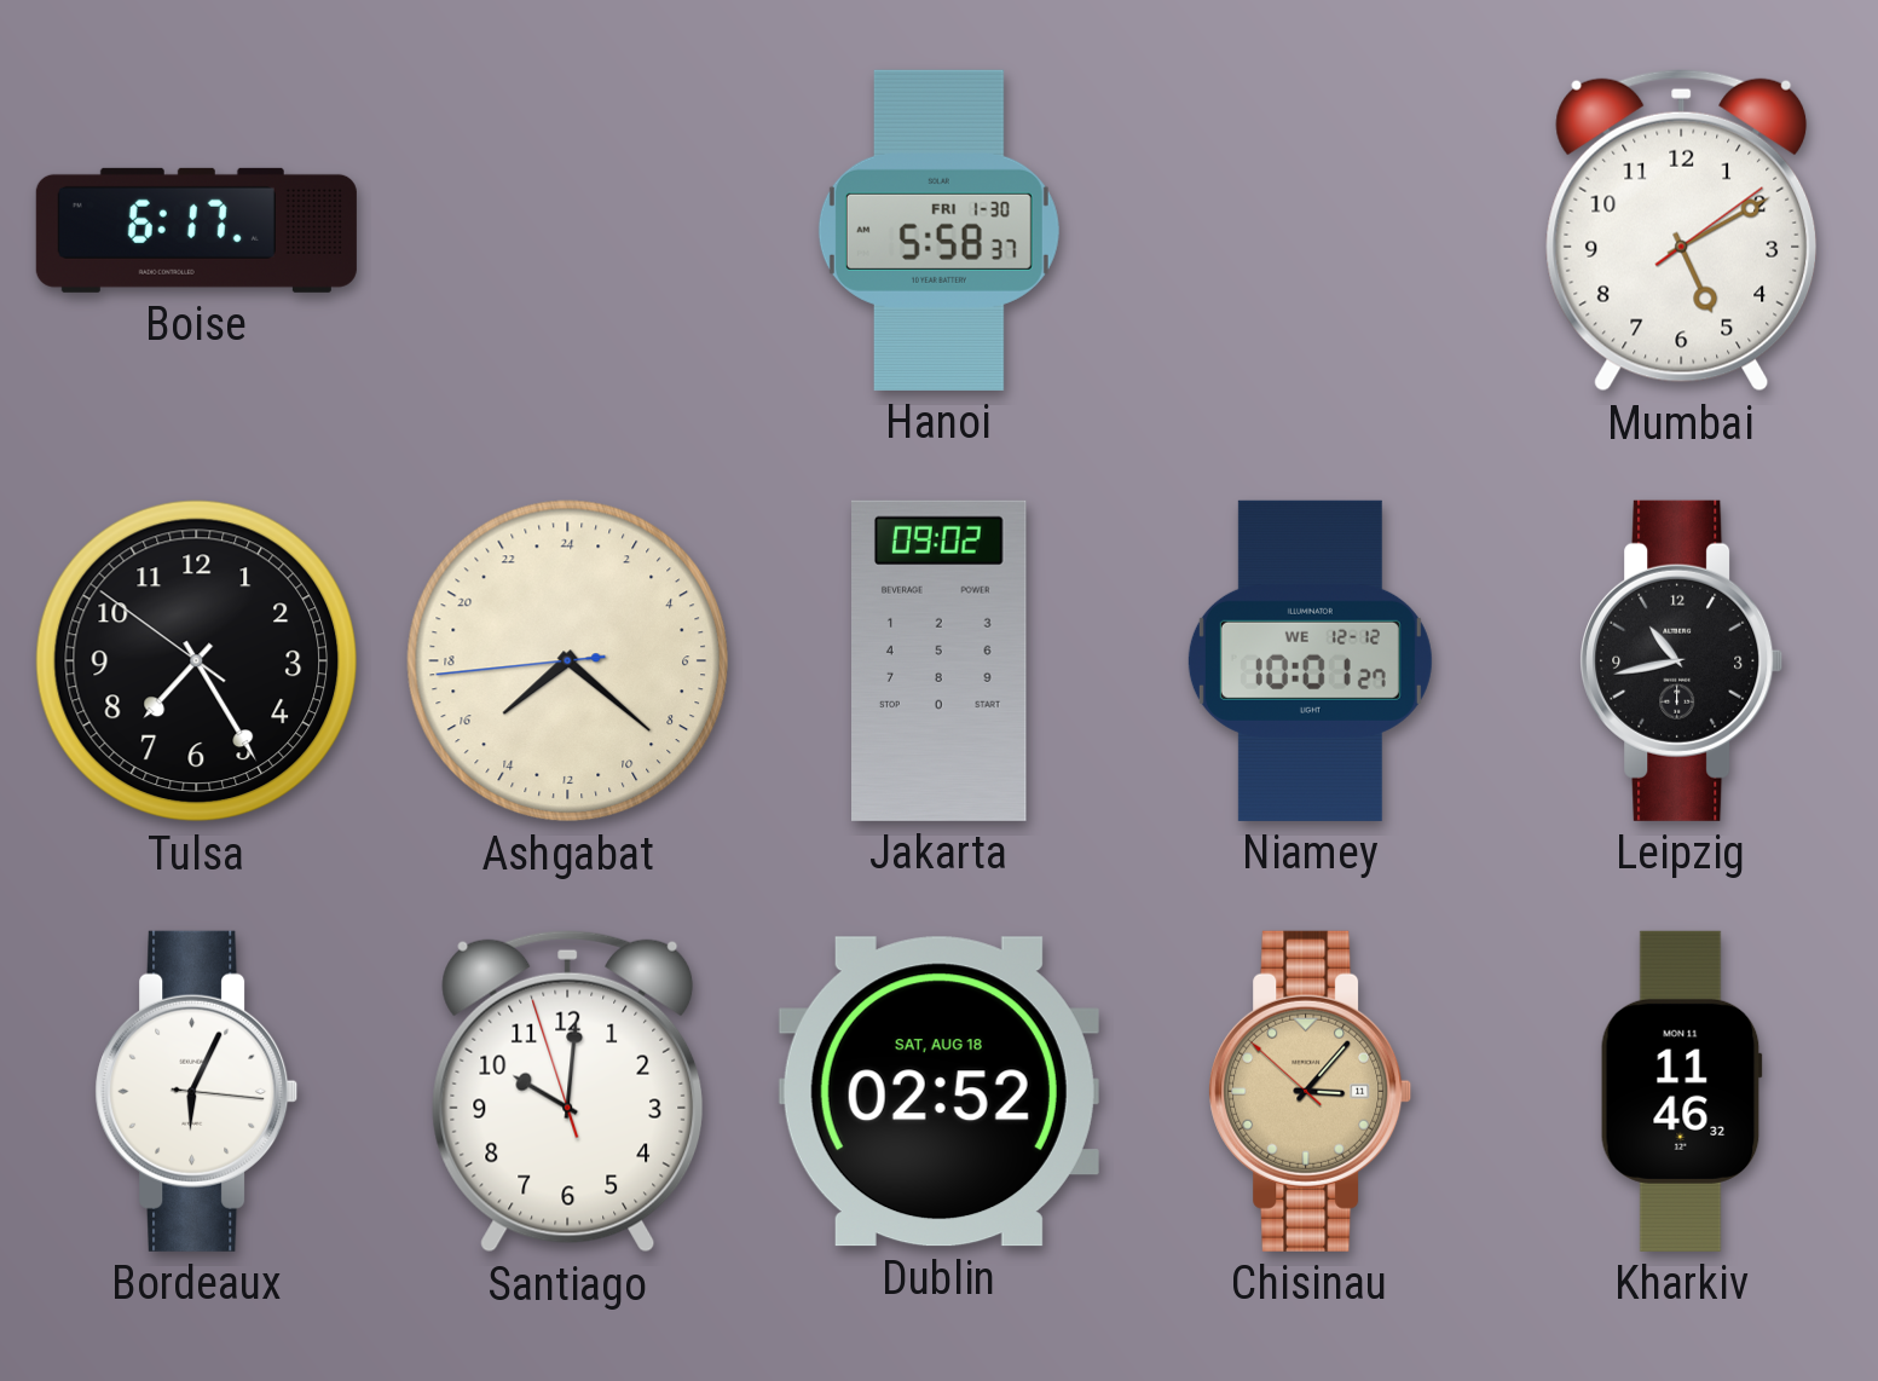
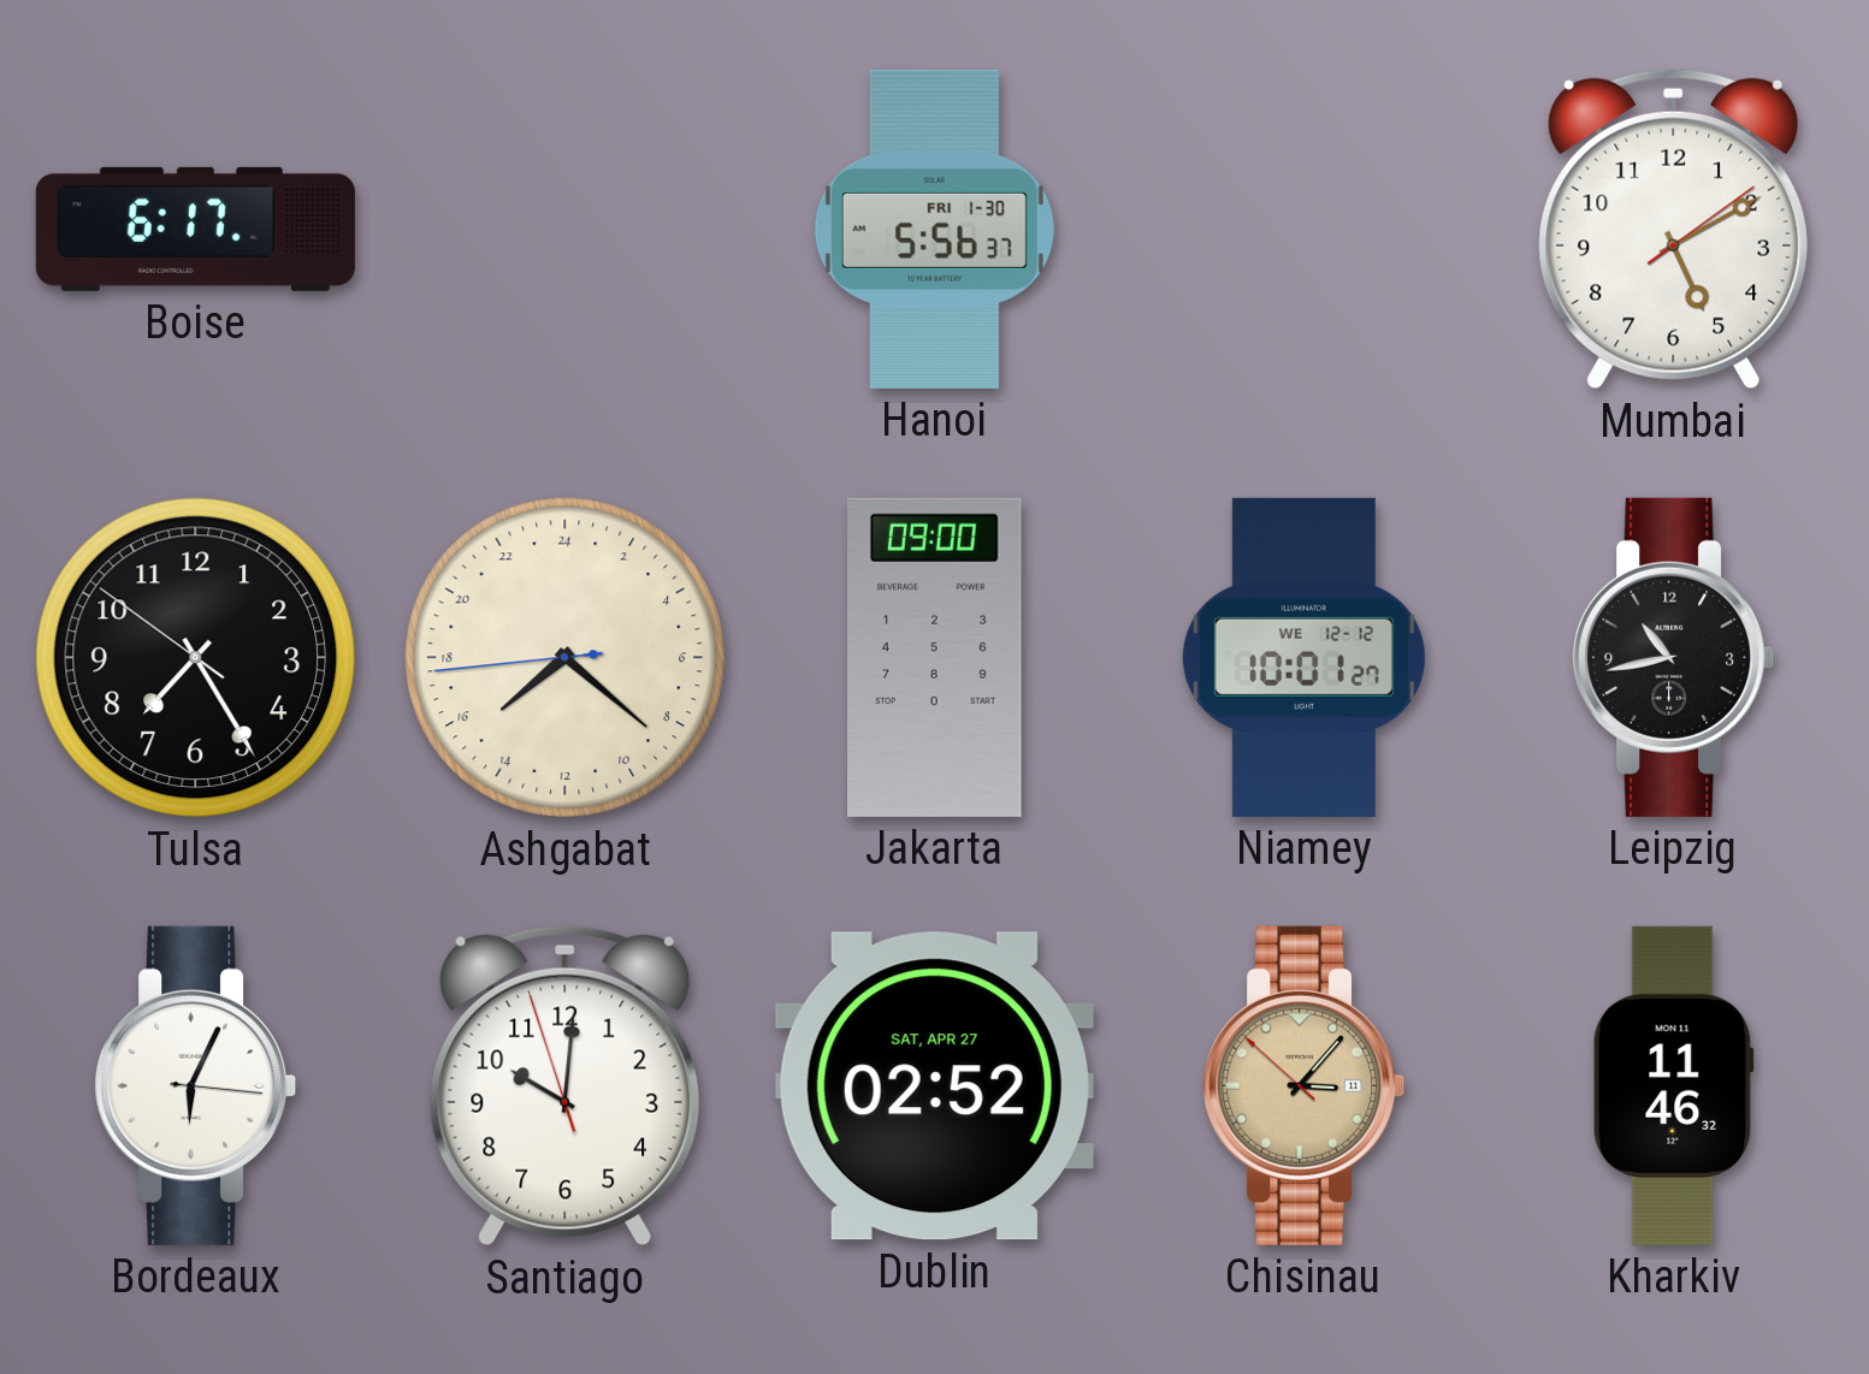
Hanoi: 5:58 -> 5:56 (934, 229)
Jakarta: 09:02 -> 09:00 (935, 657)
Dublin date: SAT, AUG 18 -> SAT, APR 27 (934, 1086)
